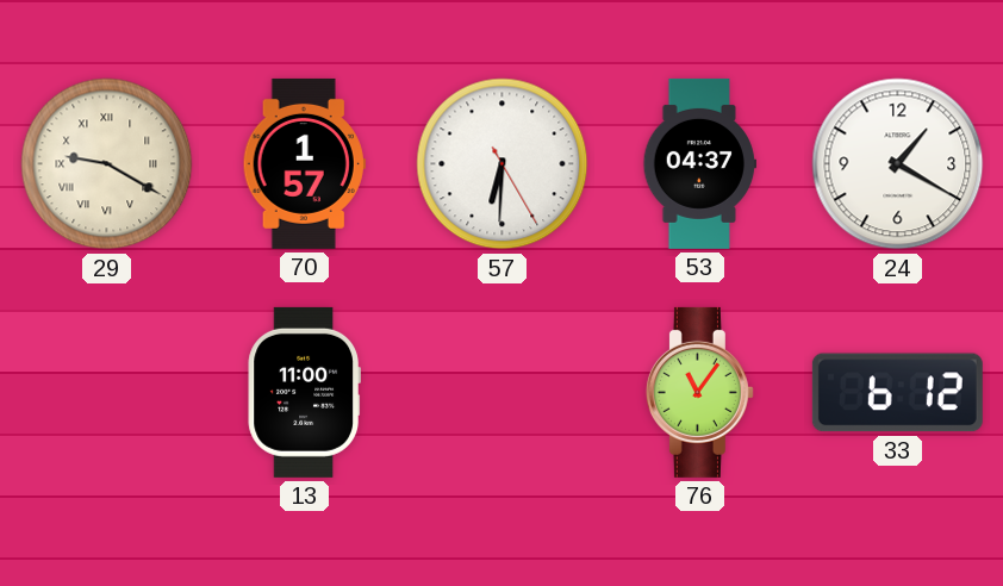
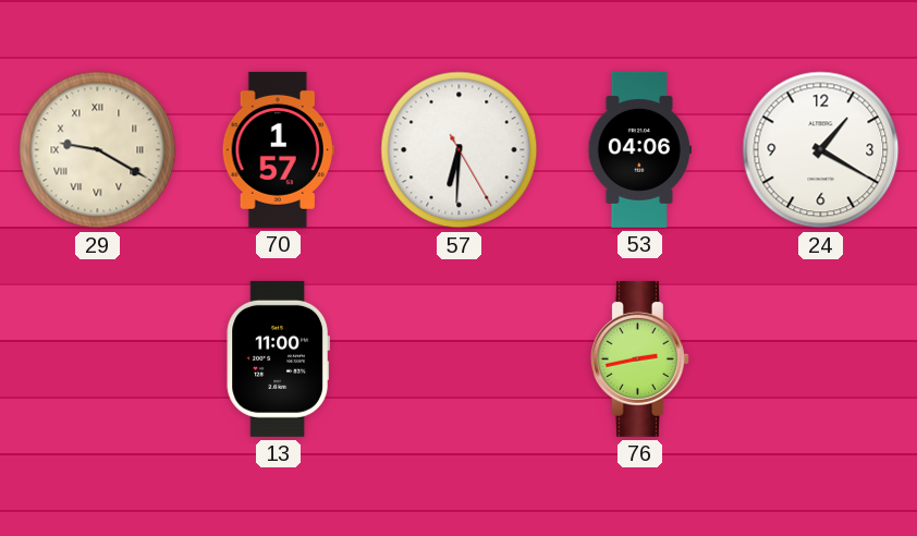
53: 04:37 -> 04:06 (639, 149)
76: 11:06 -> 2:43 (639, 358)
33: 6:12 -> none (897, 393)
